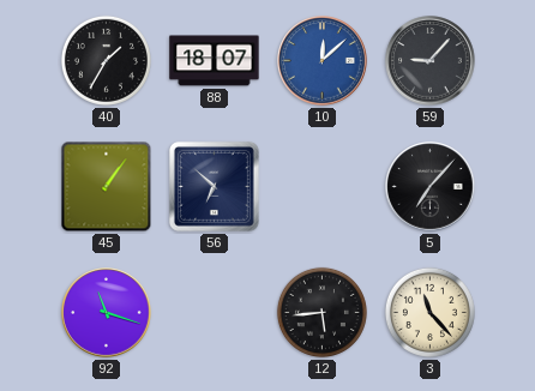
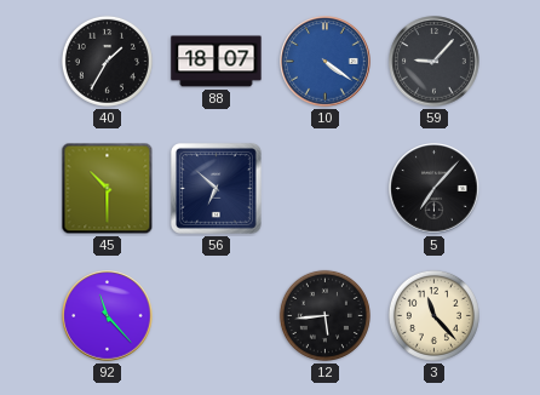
10: 12:08 -> 4:21 (326, 62)
45: 1:06 -> 10:30 (108, 189)
92: 11:18 -> 11:23 (108, 316)
